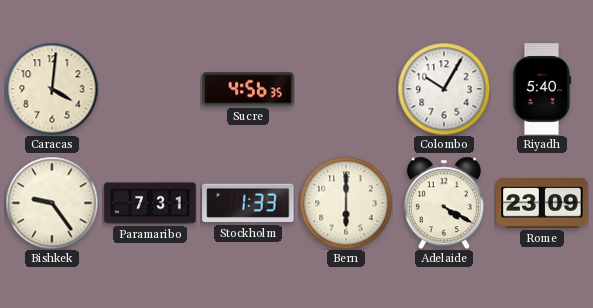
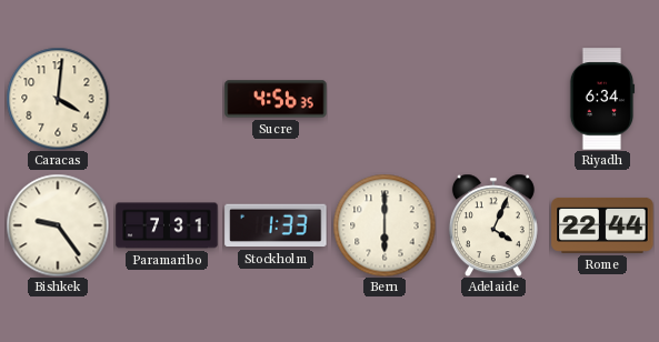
Colombo: 10:05 -> none (444, 89)
Riyadh: 5:40 -> 6:34 (602, 99)
Adelaide: 4:20 -> 4:04 (493, 225)
Rome: 23:09 -> 22:44 (602, 225)
